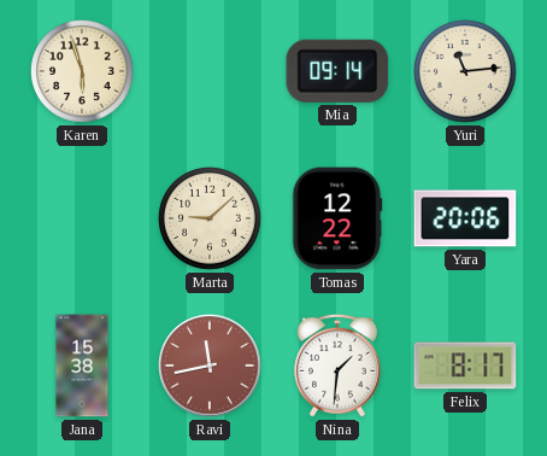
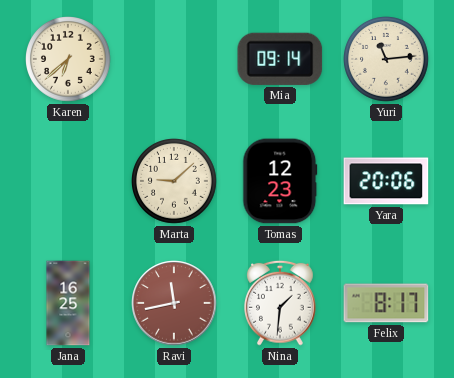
Karen: 5:57 -> 6:38 (69, 60)
Tomas: 12:22 -> 12:23 (280, 181)
Jana: 15:38 -> 16:25 (68, 303)
